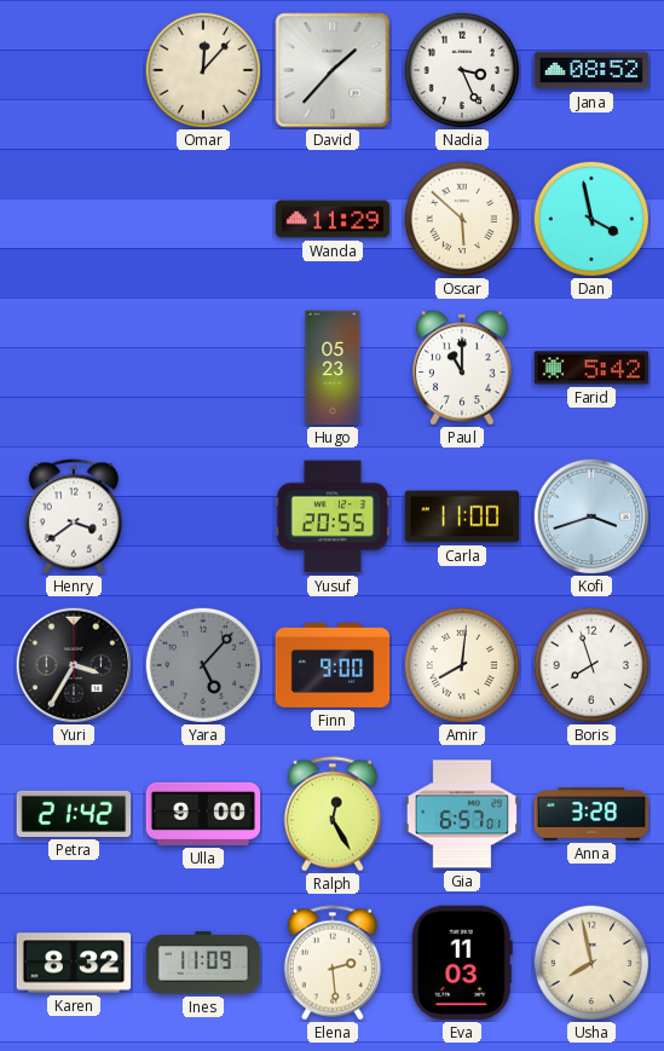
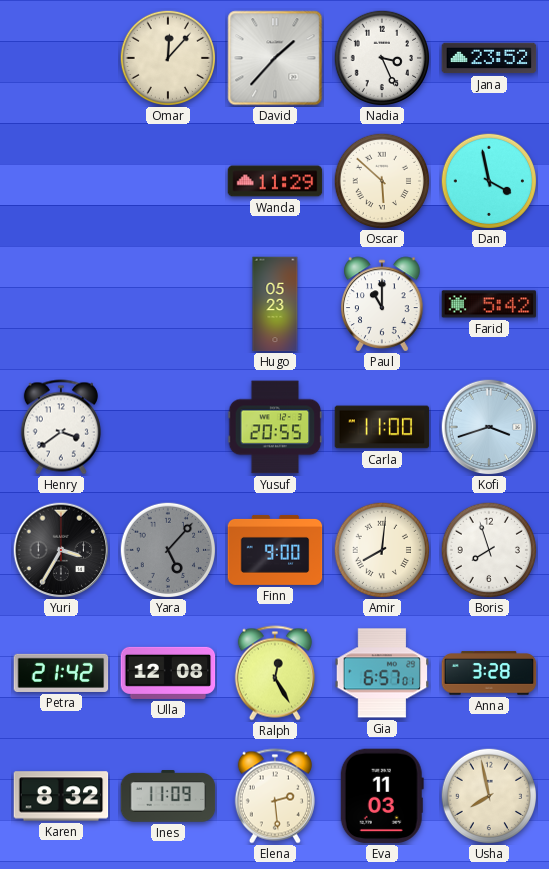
Jana: 08:52 -> 23:52 (489, 58)
Ulla: 9:00 -> 12:08 (168, 673)
